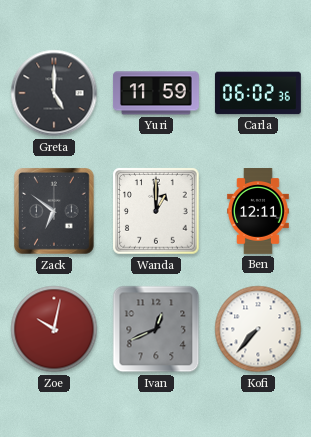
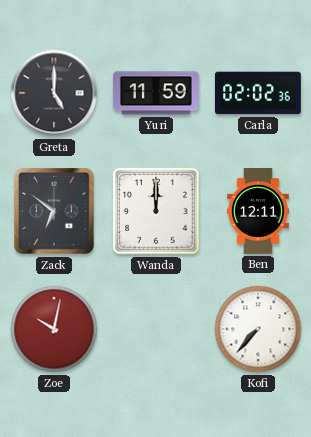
Carla: 06:02 -> 02:02 (258, 93)
Wanda: 1:00 -> 12:00 (157, 212)
Ivan: 12:41 -> none (156, 329)
